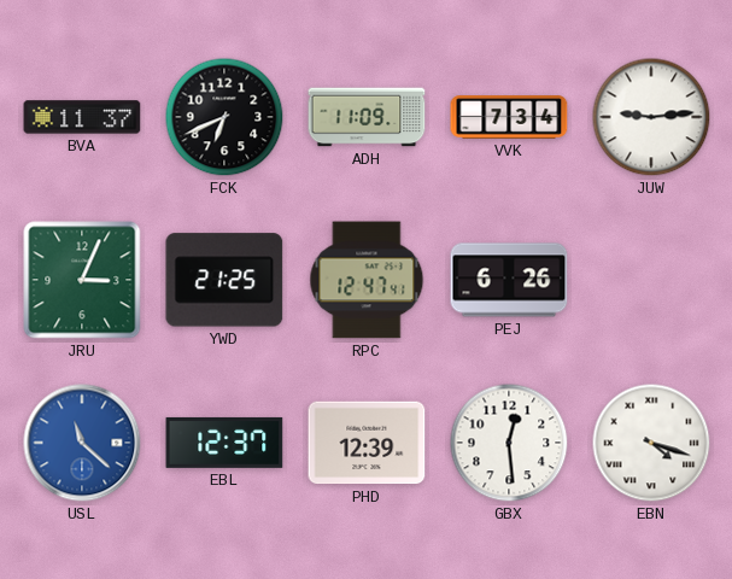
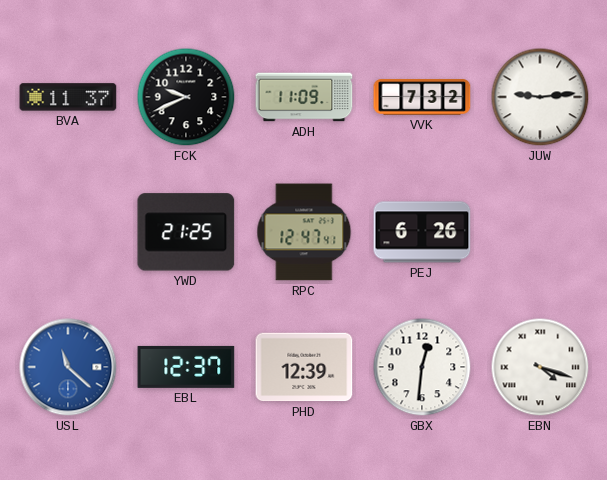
FCK: 6:41 -> 9:41 (186, 97)
VVK: 7:34 -> 7:32 (422, 97)
JRU: 3:04 -> none (82, 280)
GBX: 12:29 -> 12:31 (422, 367)
